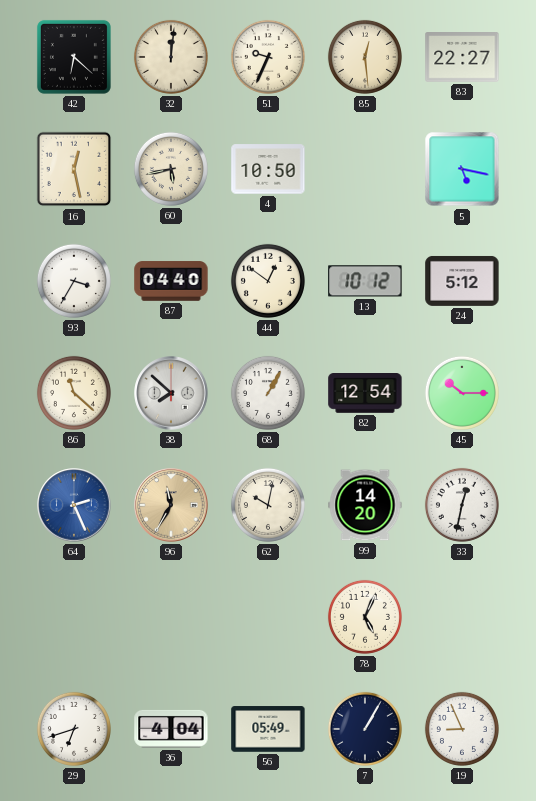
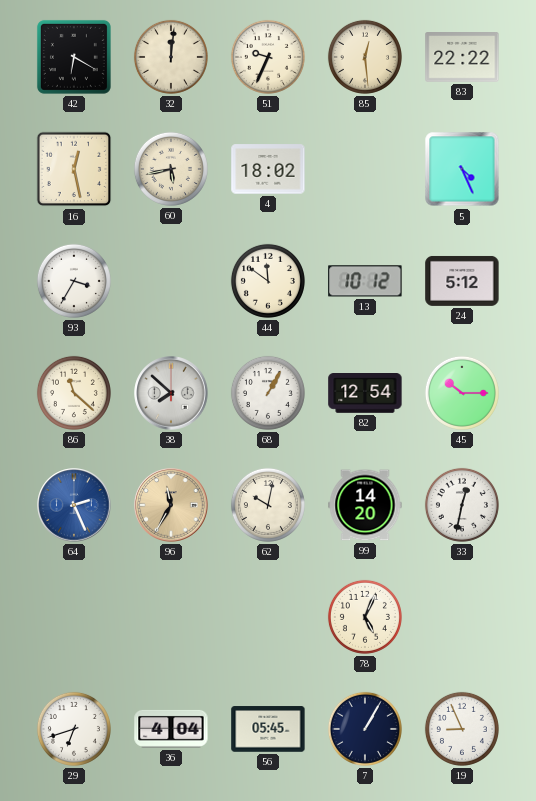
42: 6:22 -> 6:20 (74, 57)
83: 22:27 -> 22:22 (462, 58)
4: 10:50 -> 18:02 (268, 169)
5: 5:17 -> 4:26 (462, 169)
87: 04:40 -> none (171, 281)
44: 12:51 -> 11:51 (268, 281)
56: 05:49 -> 05:45 (268, 729)
